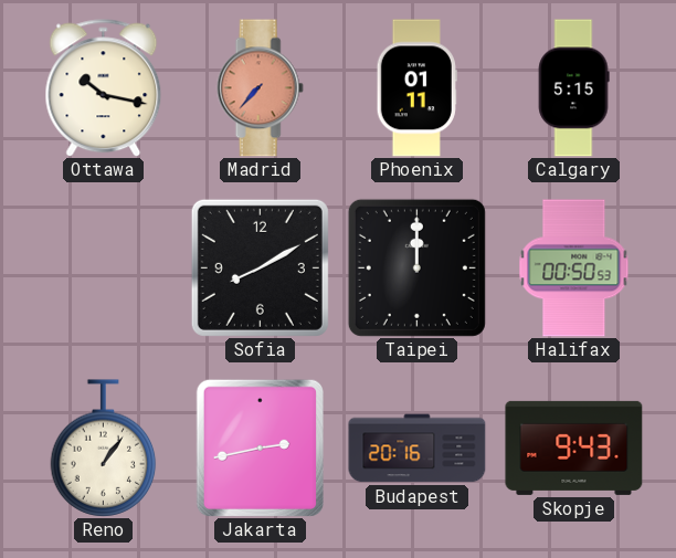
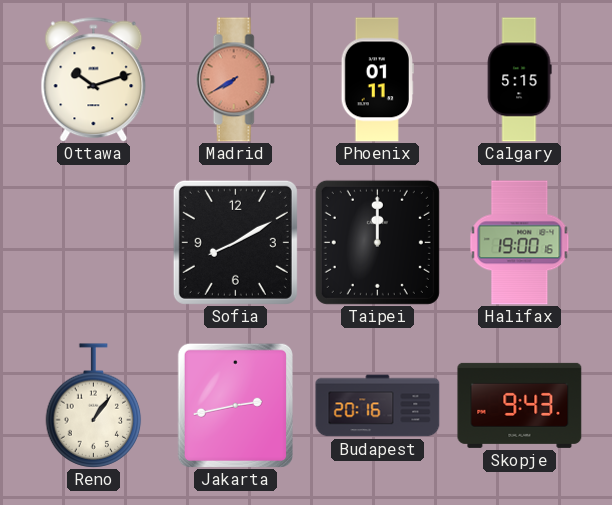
Ottawa: 10:17 -> 10:12 (94, 80)
Madrid: 7:37 -> 7:40 (235, 80)
Halifax: 00:50 -> 19:00 (520, 243)
